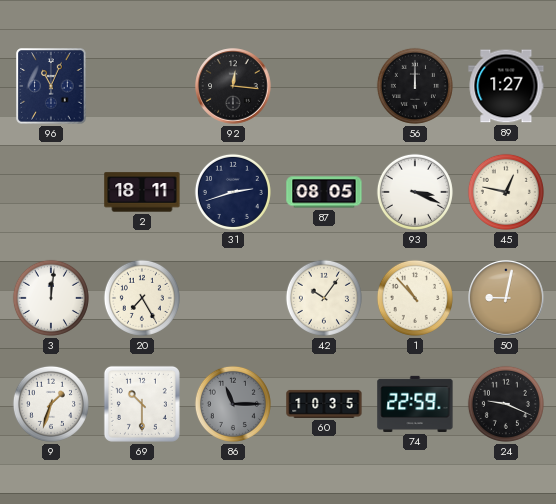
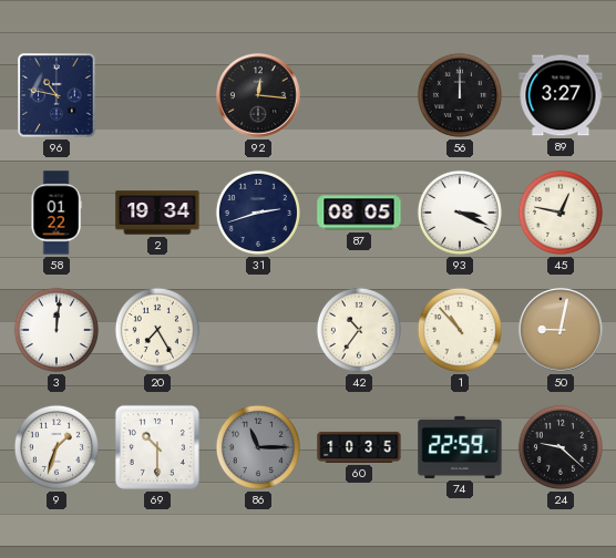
96: 11:04 -> 10:47 (57, 95)
89: 1:27 -> 3:27 (561, 95)
58: none -> 01:22 (57, 213)
2: 18:11 -> 19:34 (157, 213)
42: 10:06 -> 10:36 (359, 330)
24: 9:19 -> 9:22 (561, 447)
